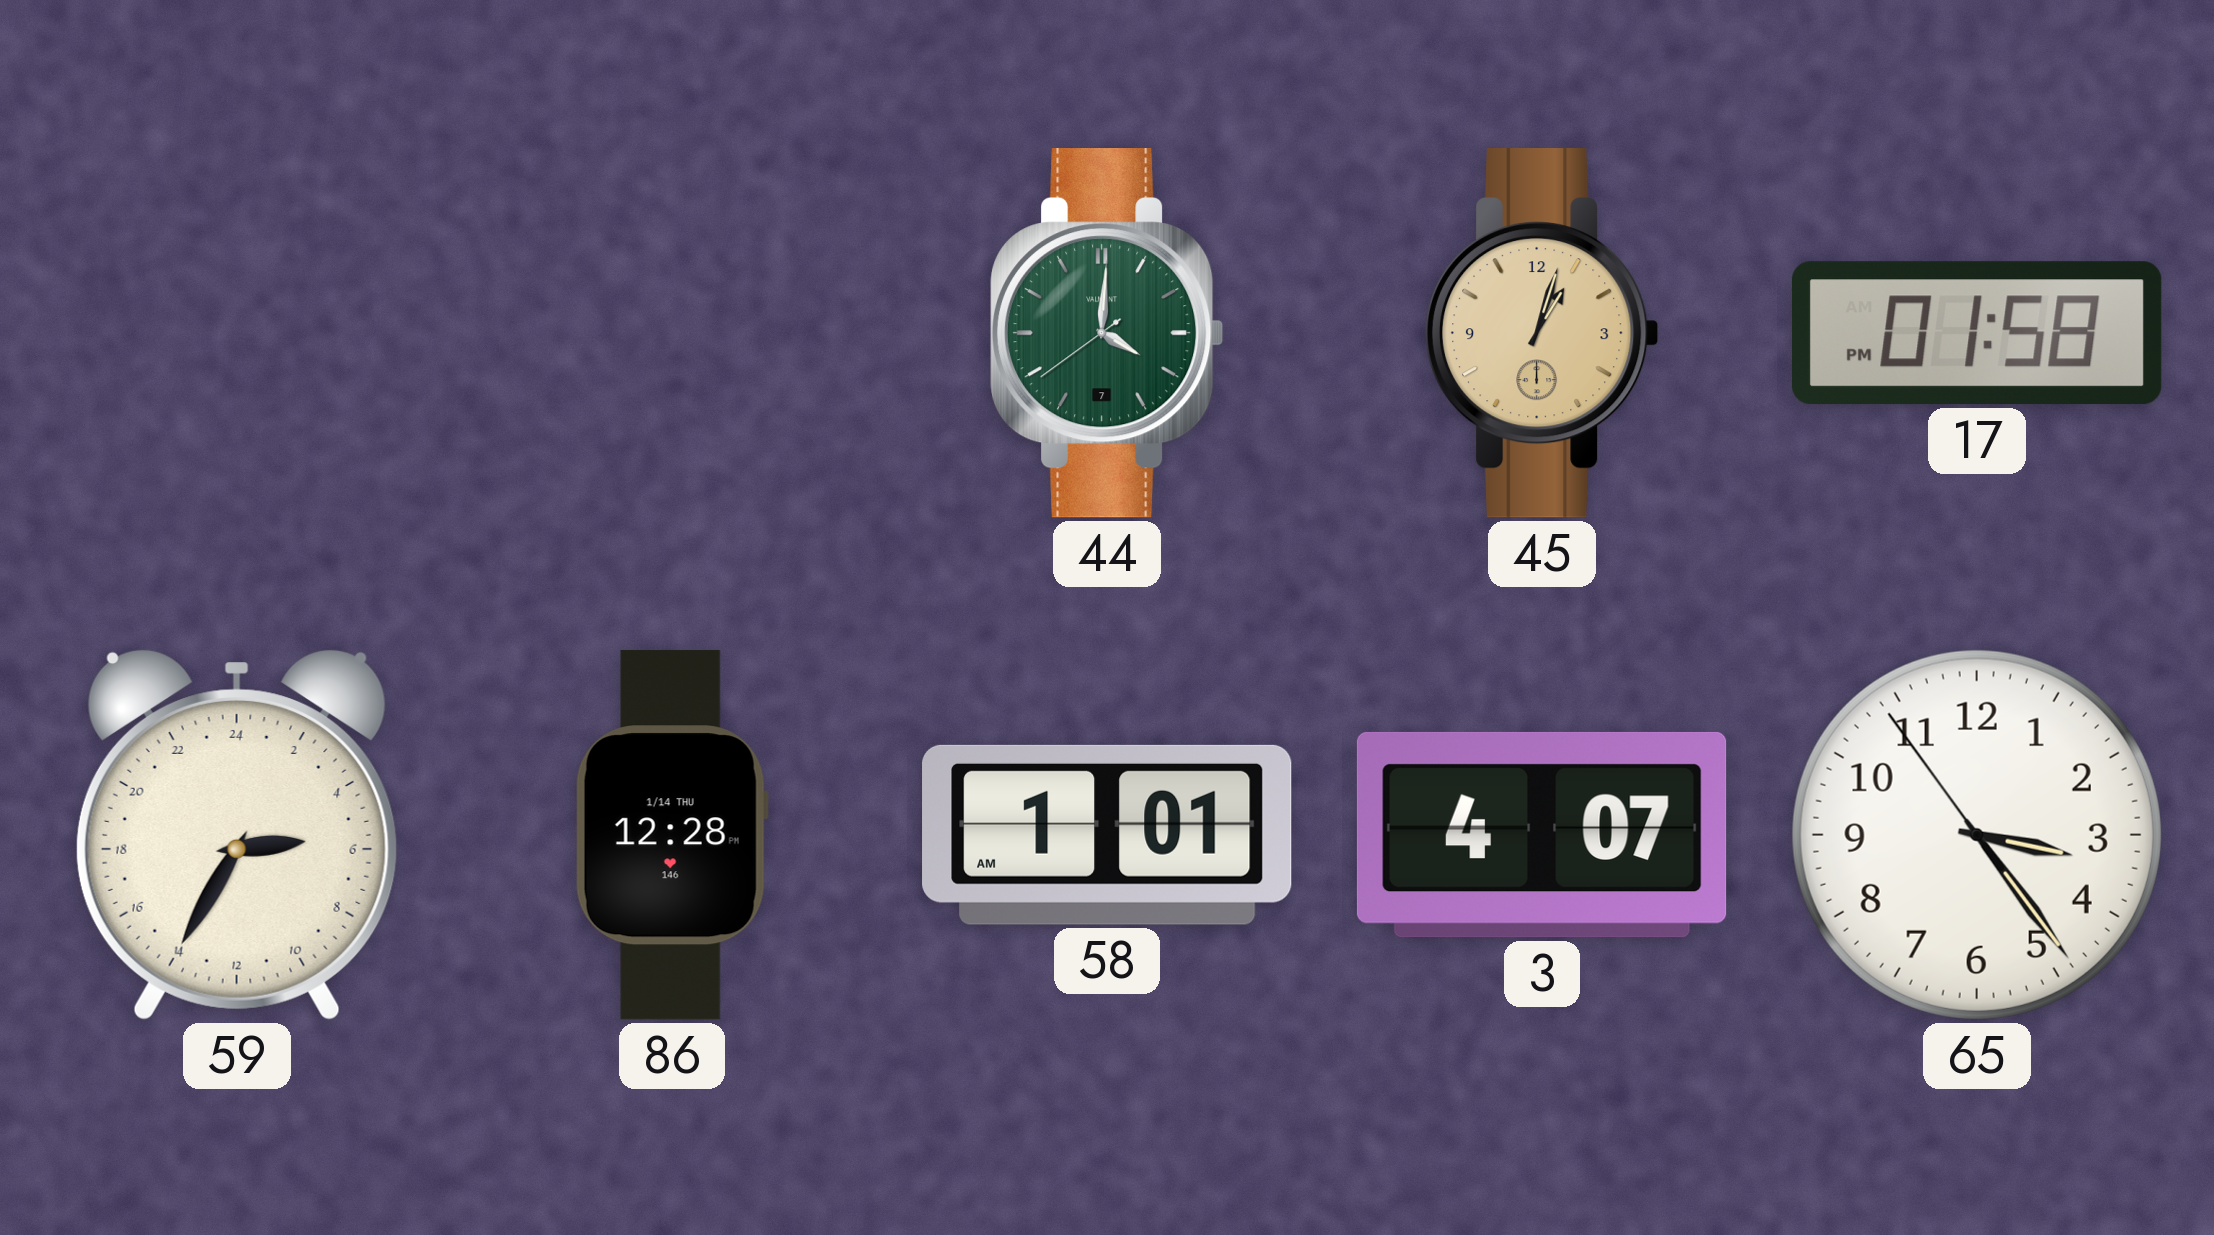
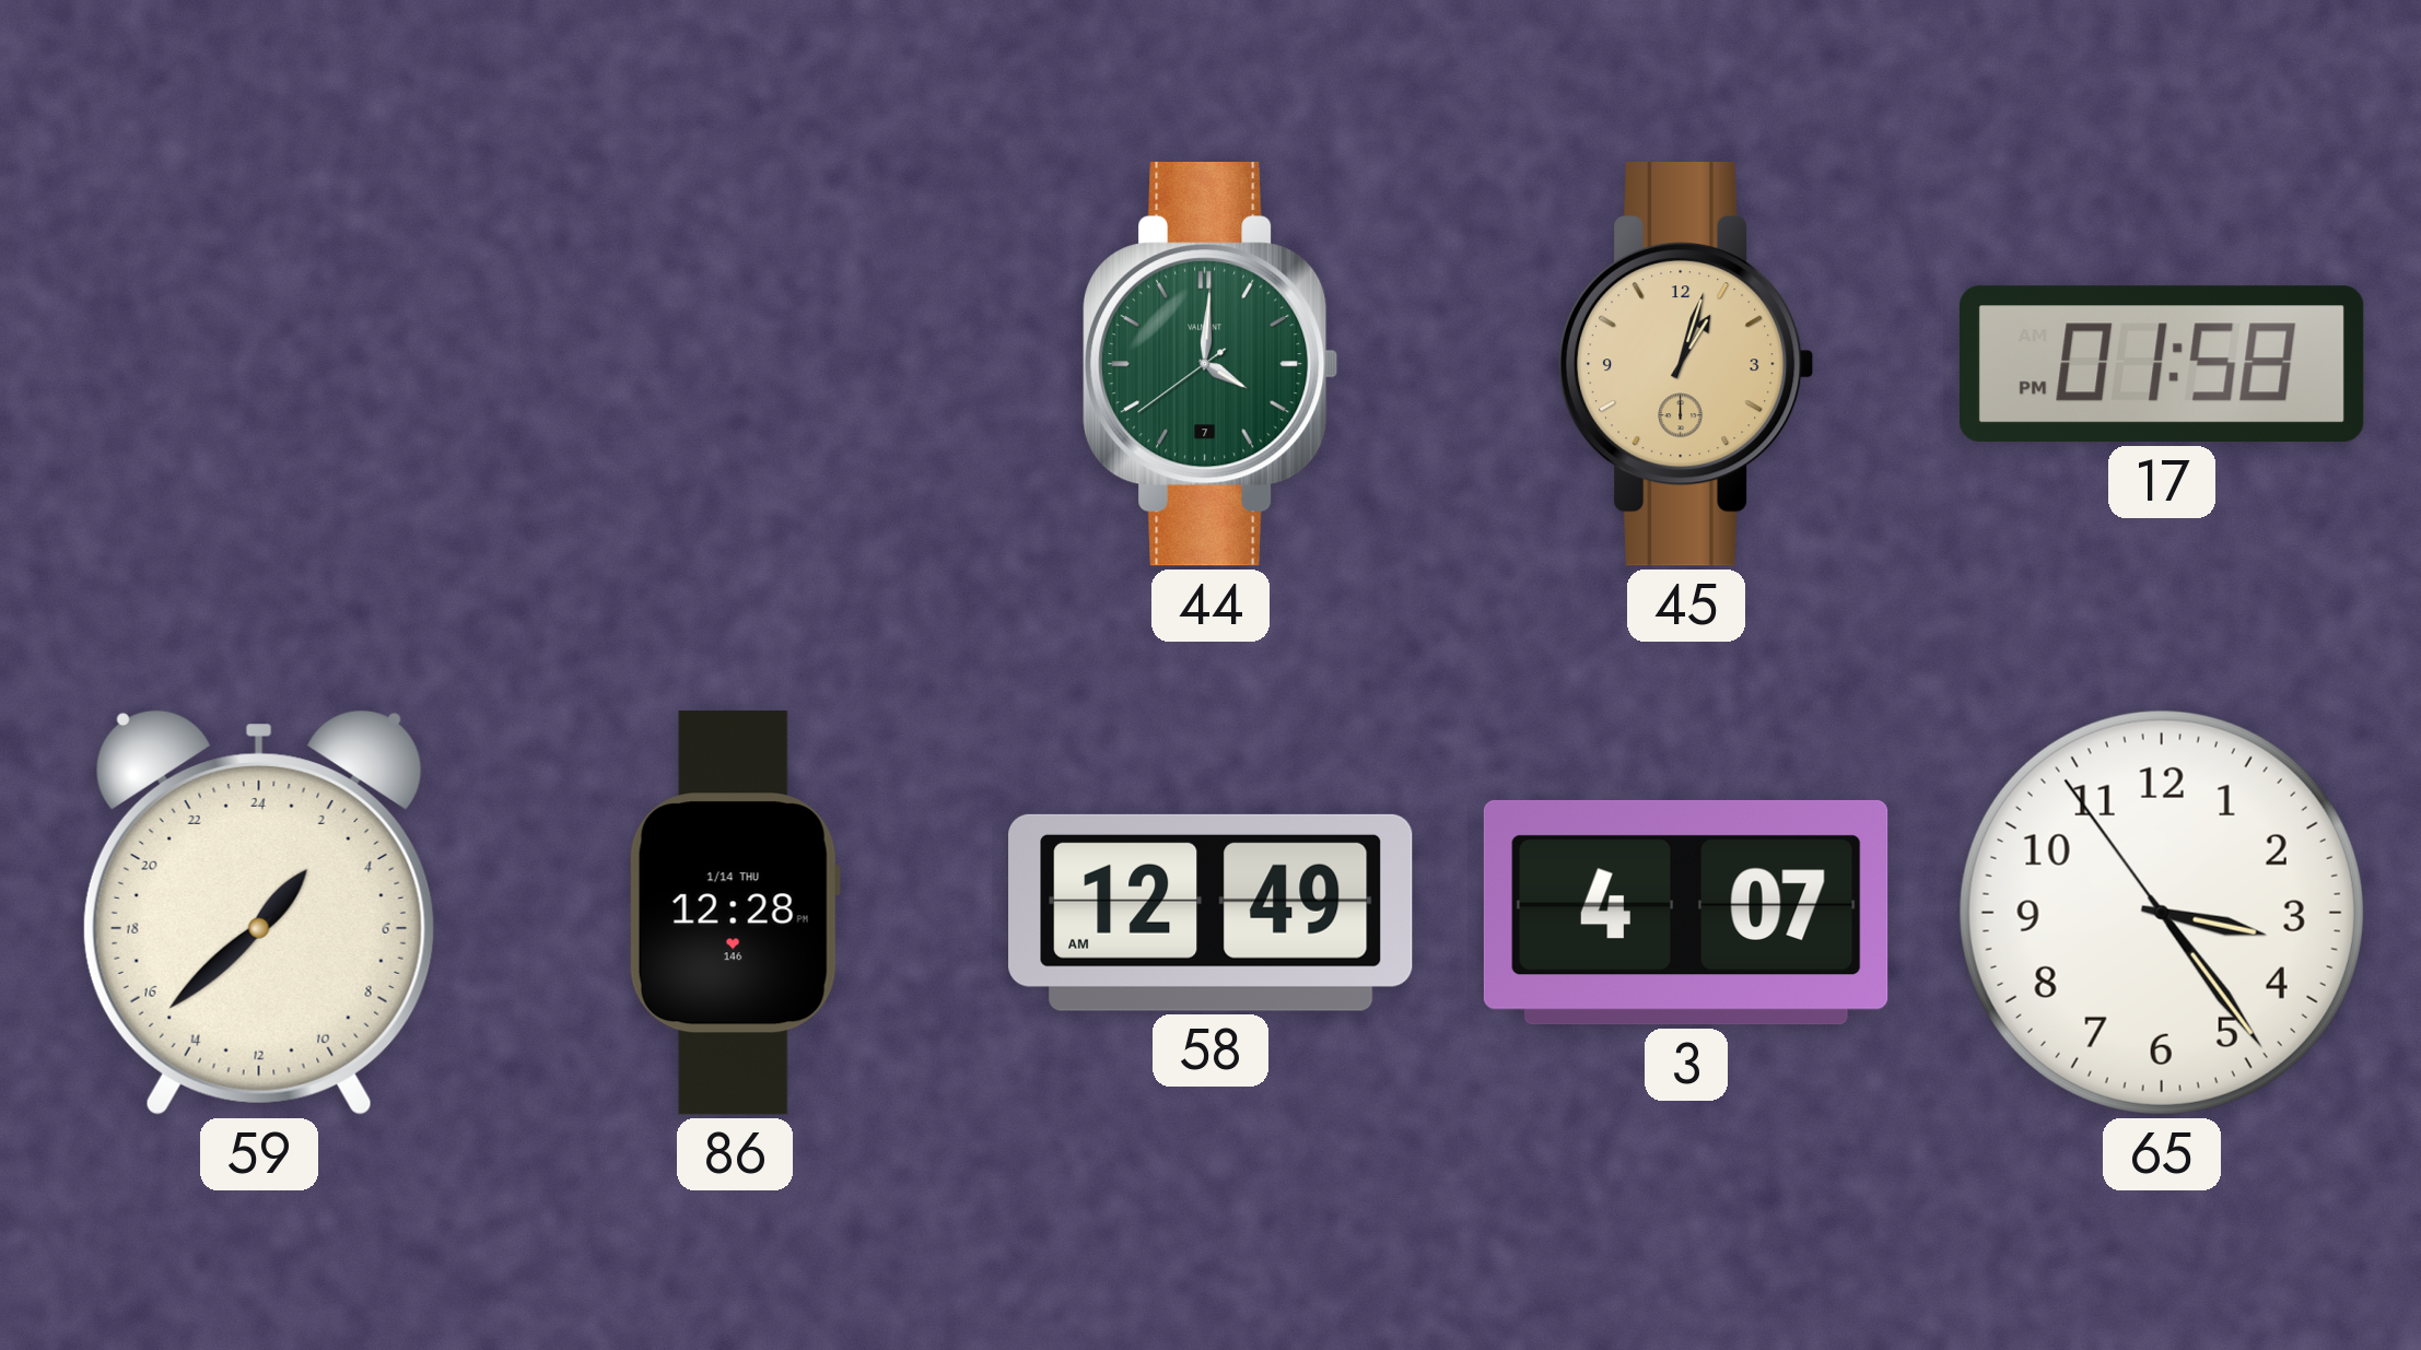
59: 5:35 -> 2:38 (259, 913)
58: 1:01 -> 12:49 (1210, 913)
